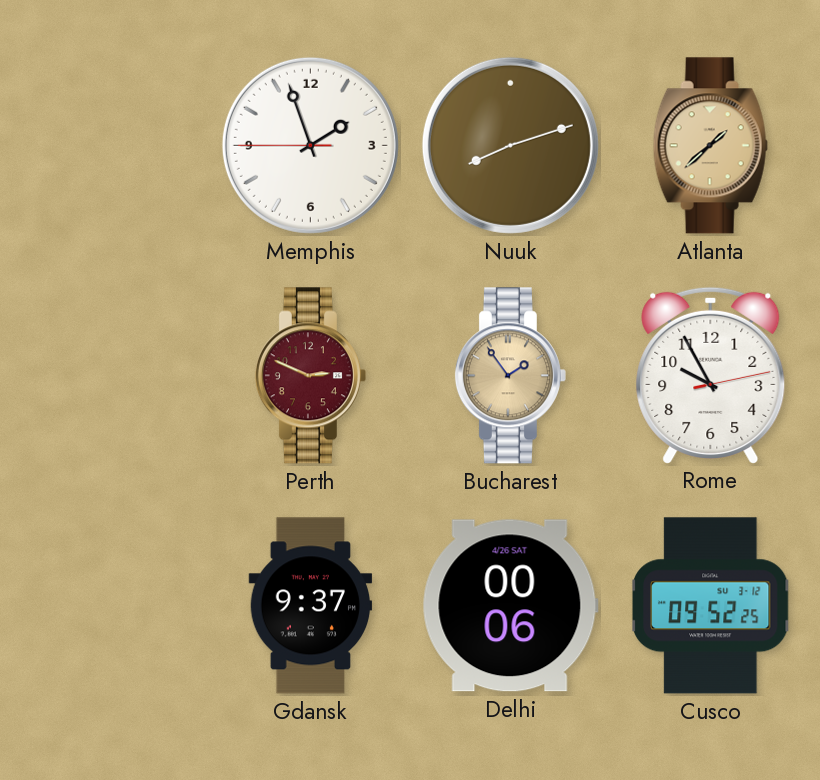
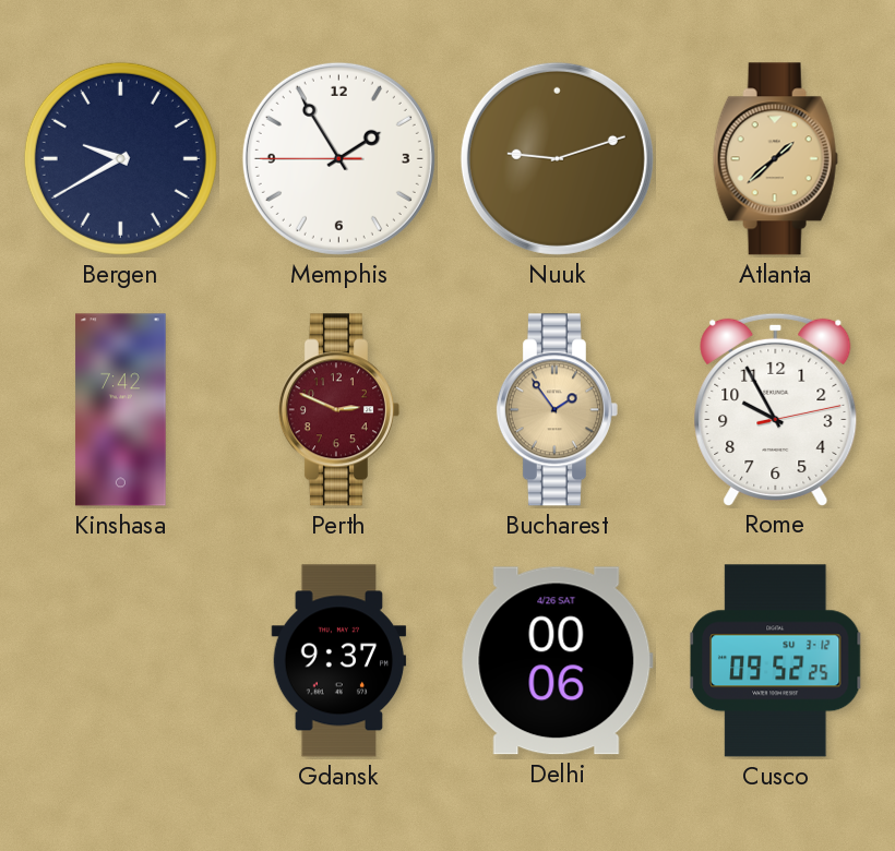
Bergen: none -> 9:40 (120, 158)
Memphis: 1:56 -> 1:54 (338, 158)
Nuuk: 8:12 -> 9:12 (557, 158)
Kinshasa: none -> 7:42 (121, 410)
